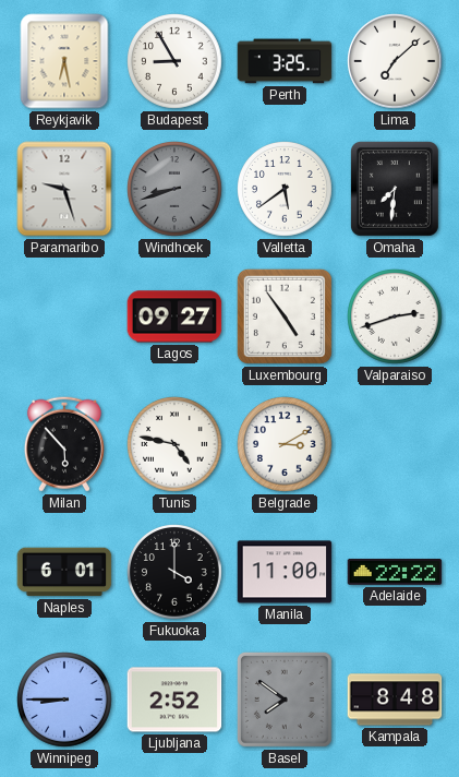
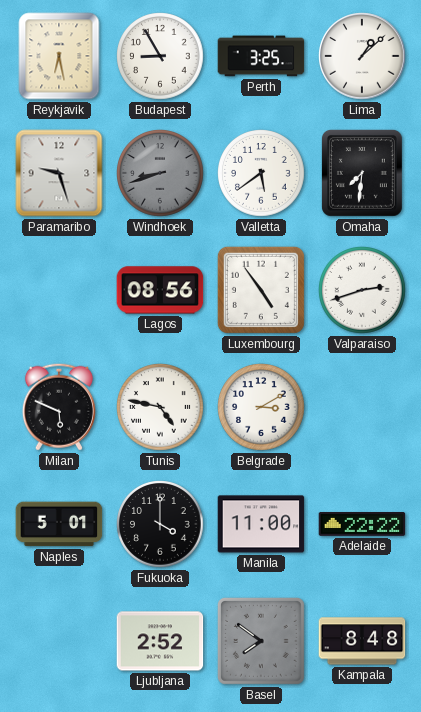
Lima: 7:08 -> 1:08 (362, 56)
Lagos: 09:27 -> 08:56 (160, 290)
Milan: 5:53 -> 5:49 (59, 407)
Naples: 6:01 -> 5:01 (59, 524)
Winnipeg: 8:45 -> none (64, 700)
